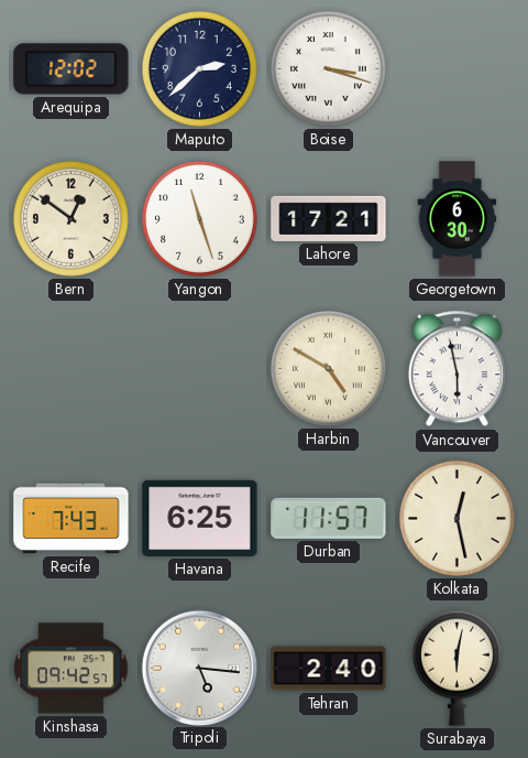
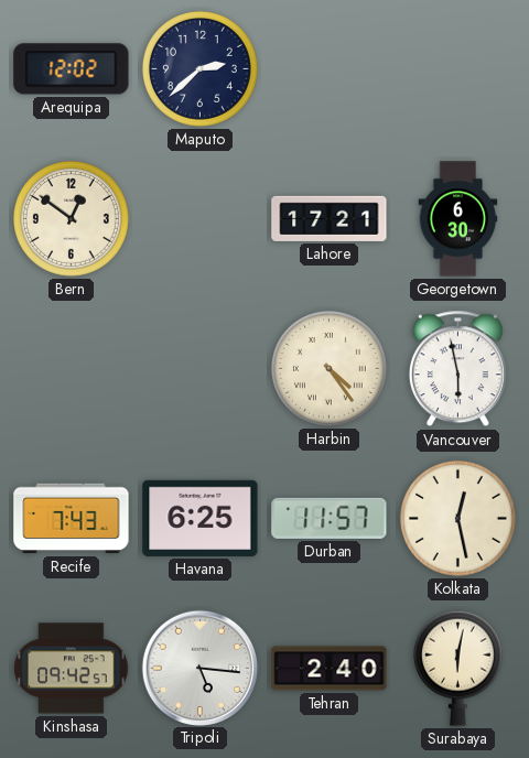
Boise: 3:18 -> none (328, 68)
Yangon: 11:27 -> none (199, 218)
Harbin: 4:50 -> 4:24 (328, 368)
